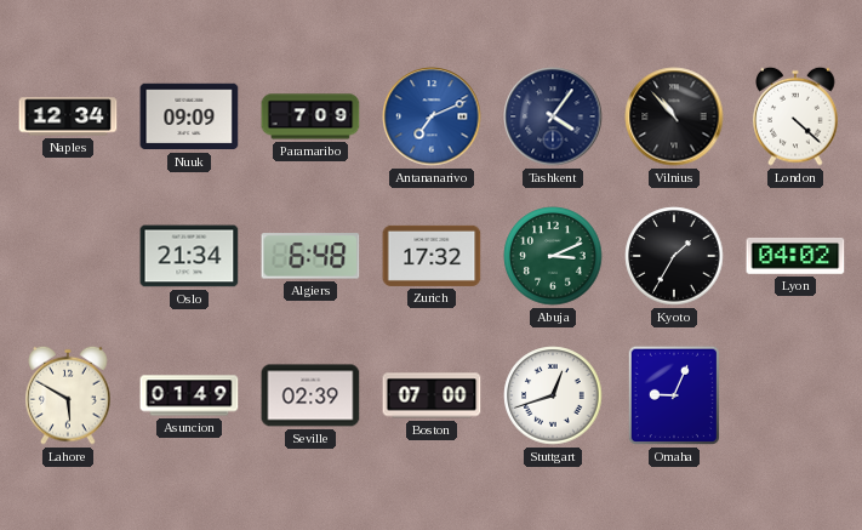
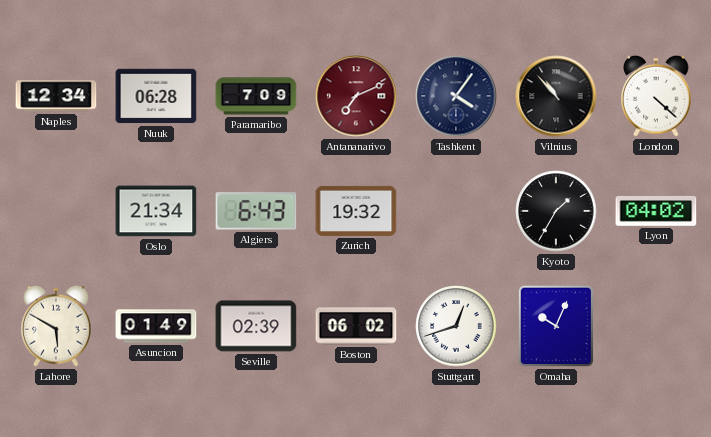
Nuuk: 09:09 -> 06:28 (156, 96)
Antananarivo dial: blue -> burgundy (356, 96)
Algiers: 6:48 -> 6:43 (256, 211)
Zurich: 17:32 -> 19:32 (356, 211)
Abuja: 3:11 -> none (553, 256)
Boston: 07:00 -> 06:02 (356, 326)
Omaha: 9:04 -> 10:04 (556, 326)
